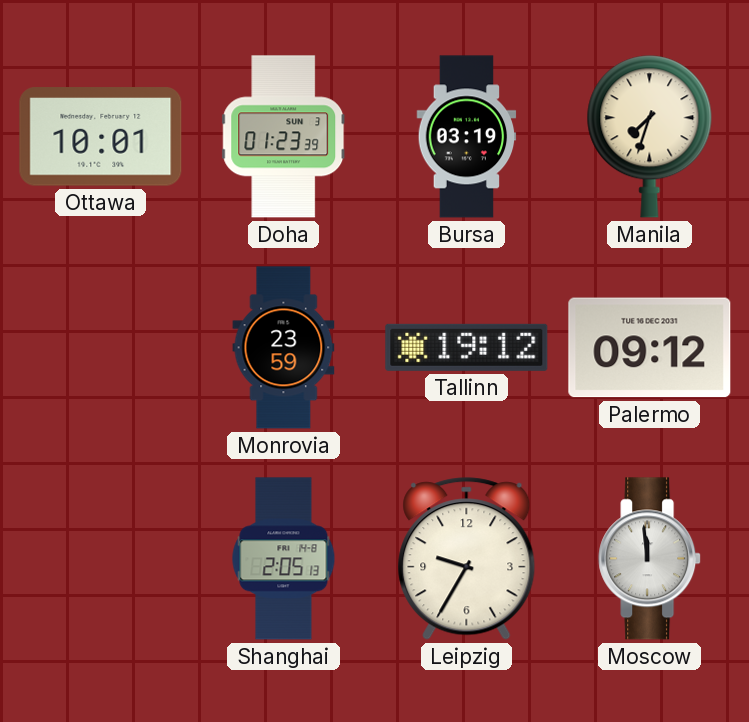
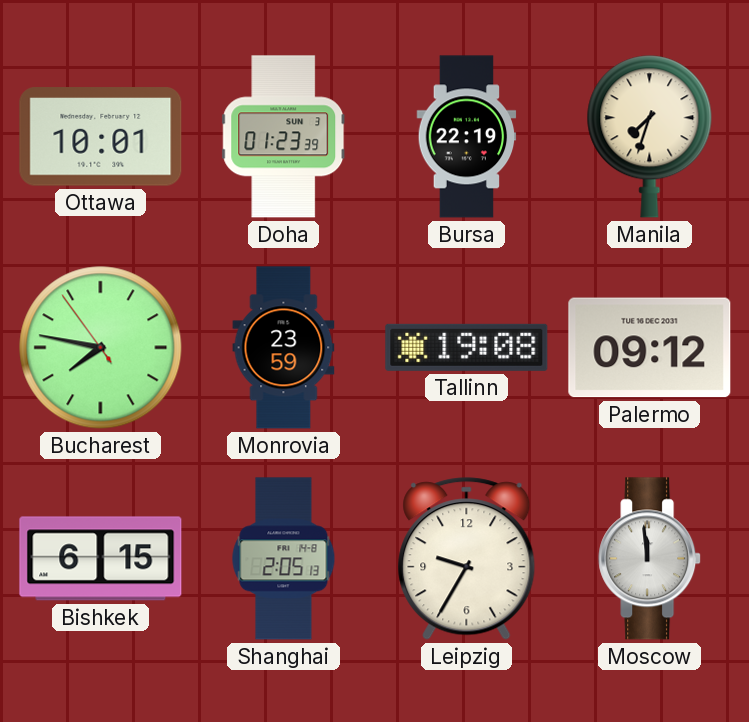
Bursa: 03:19 -> 22:19 (467, 137)
Bucharest: none -> 7:46 (101, 348)
Tallinn: 19:12 -> 19:08 (467, 347)
Bishkek: none -> 6:15 (101, 559)
